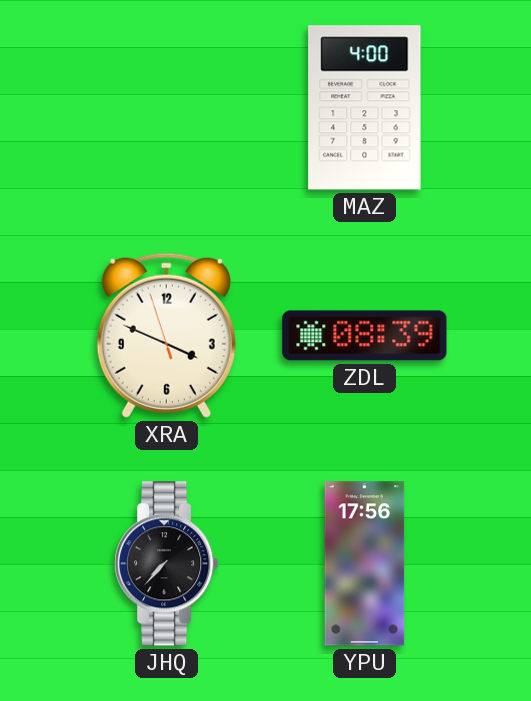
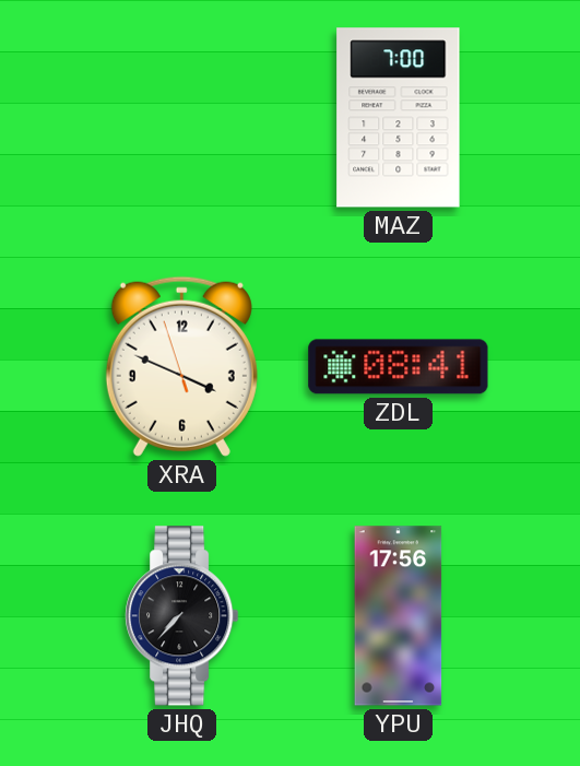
MAZ: 4:00 -> 7:00 (399, 118)
ZDL: 08:39 -> 08:41 (399, 367)
